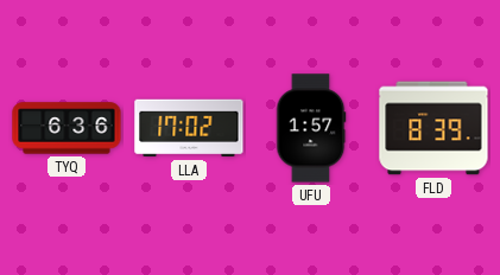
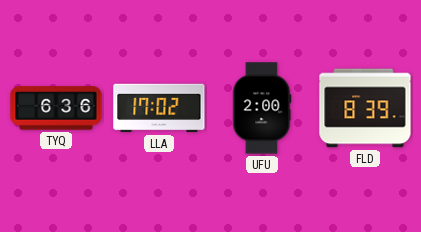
UFU: 1:57 -> 2:00 (262, 108)
